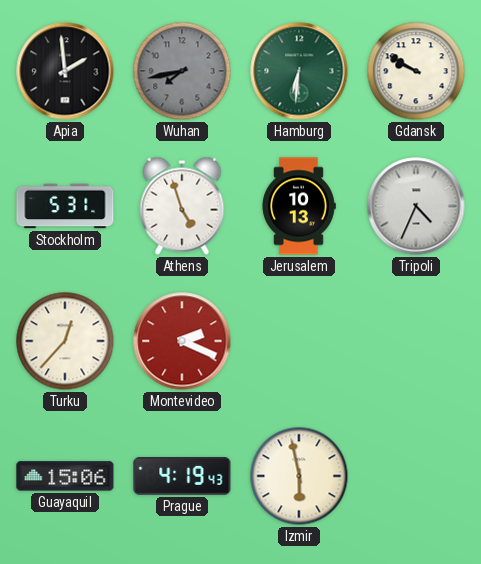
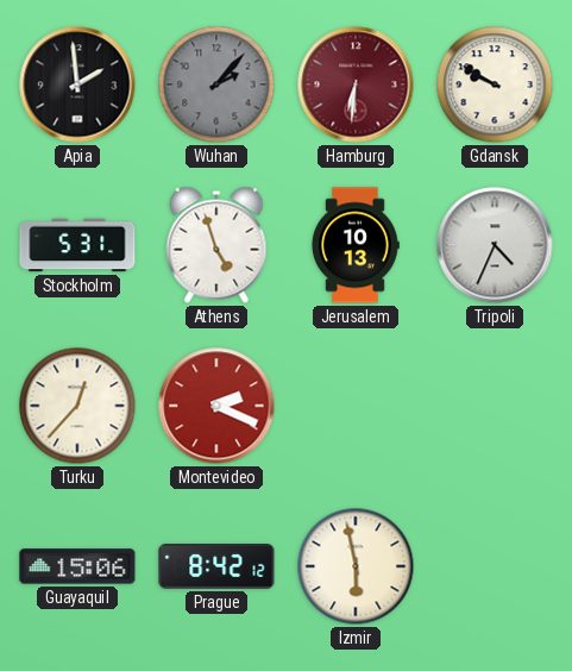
Wuhan: 7:43 -> 2:07 (216, 84)
Hamburg dial: green -> burgundy (356, 84)
Prague: 4:19 -> 8:42 (216, 567)
